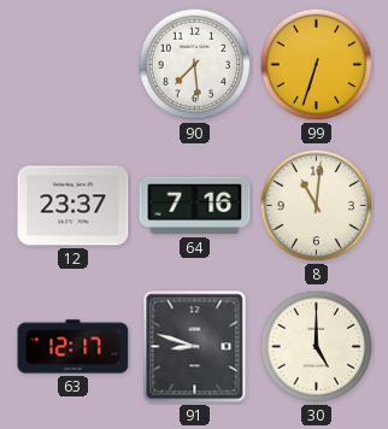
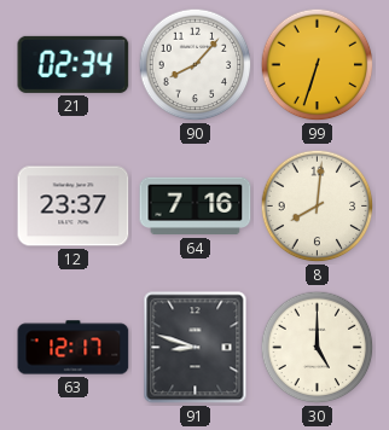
21: none -> 02:34 (74, 64)
90: 7:29 -> 8:07 (196, 65)
8: 11:01 -> 8:01 (318, 207)
